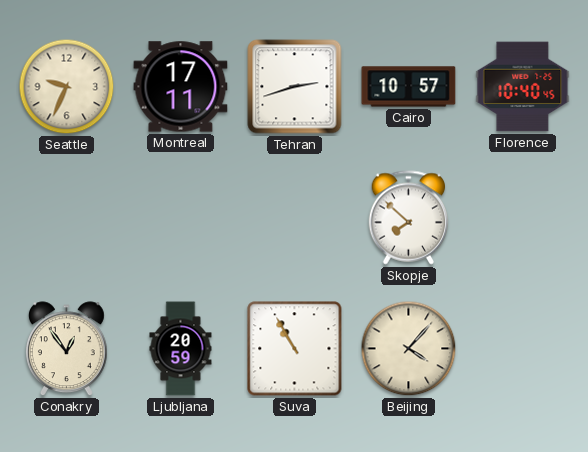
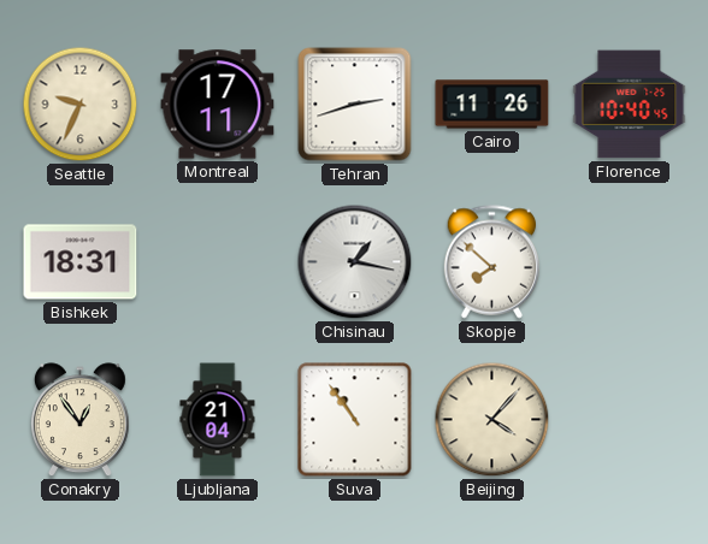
Cairo: 10:57 -> 11:26 (492, 105)
Bishkek: none -> 18:31 (81, 262)
Chisinau: none -> 1:17 (355, 262)
Ljubljana: 20:59 -> 21:04 (218, 420)
Suva: 10:55 -> 10:54 (355, 420)
